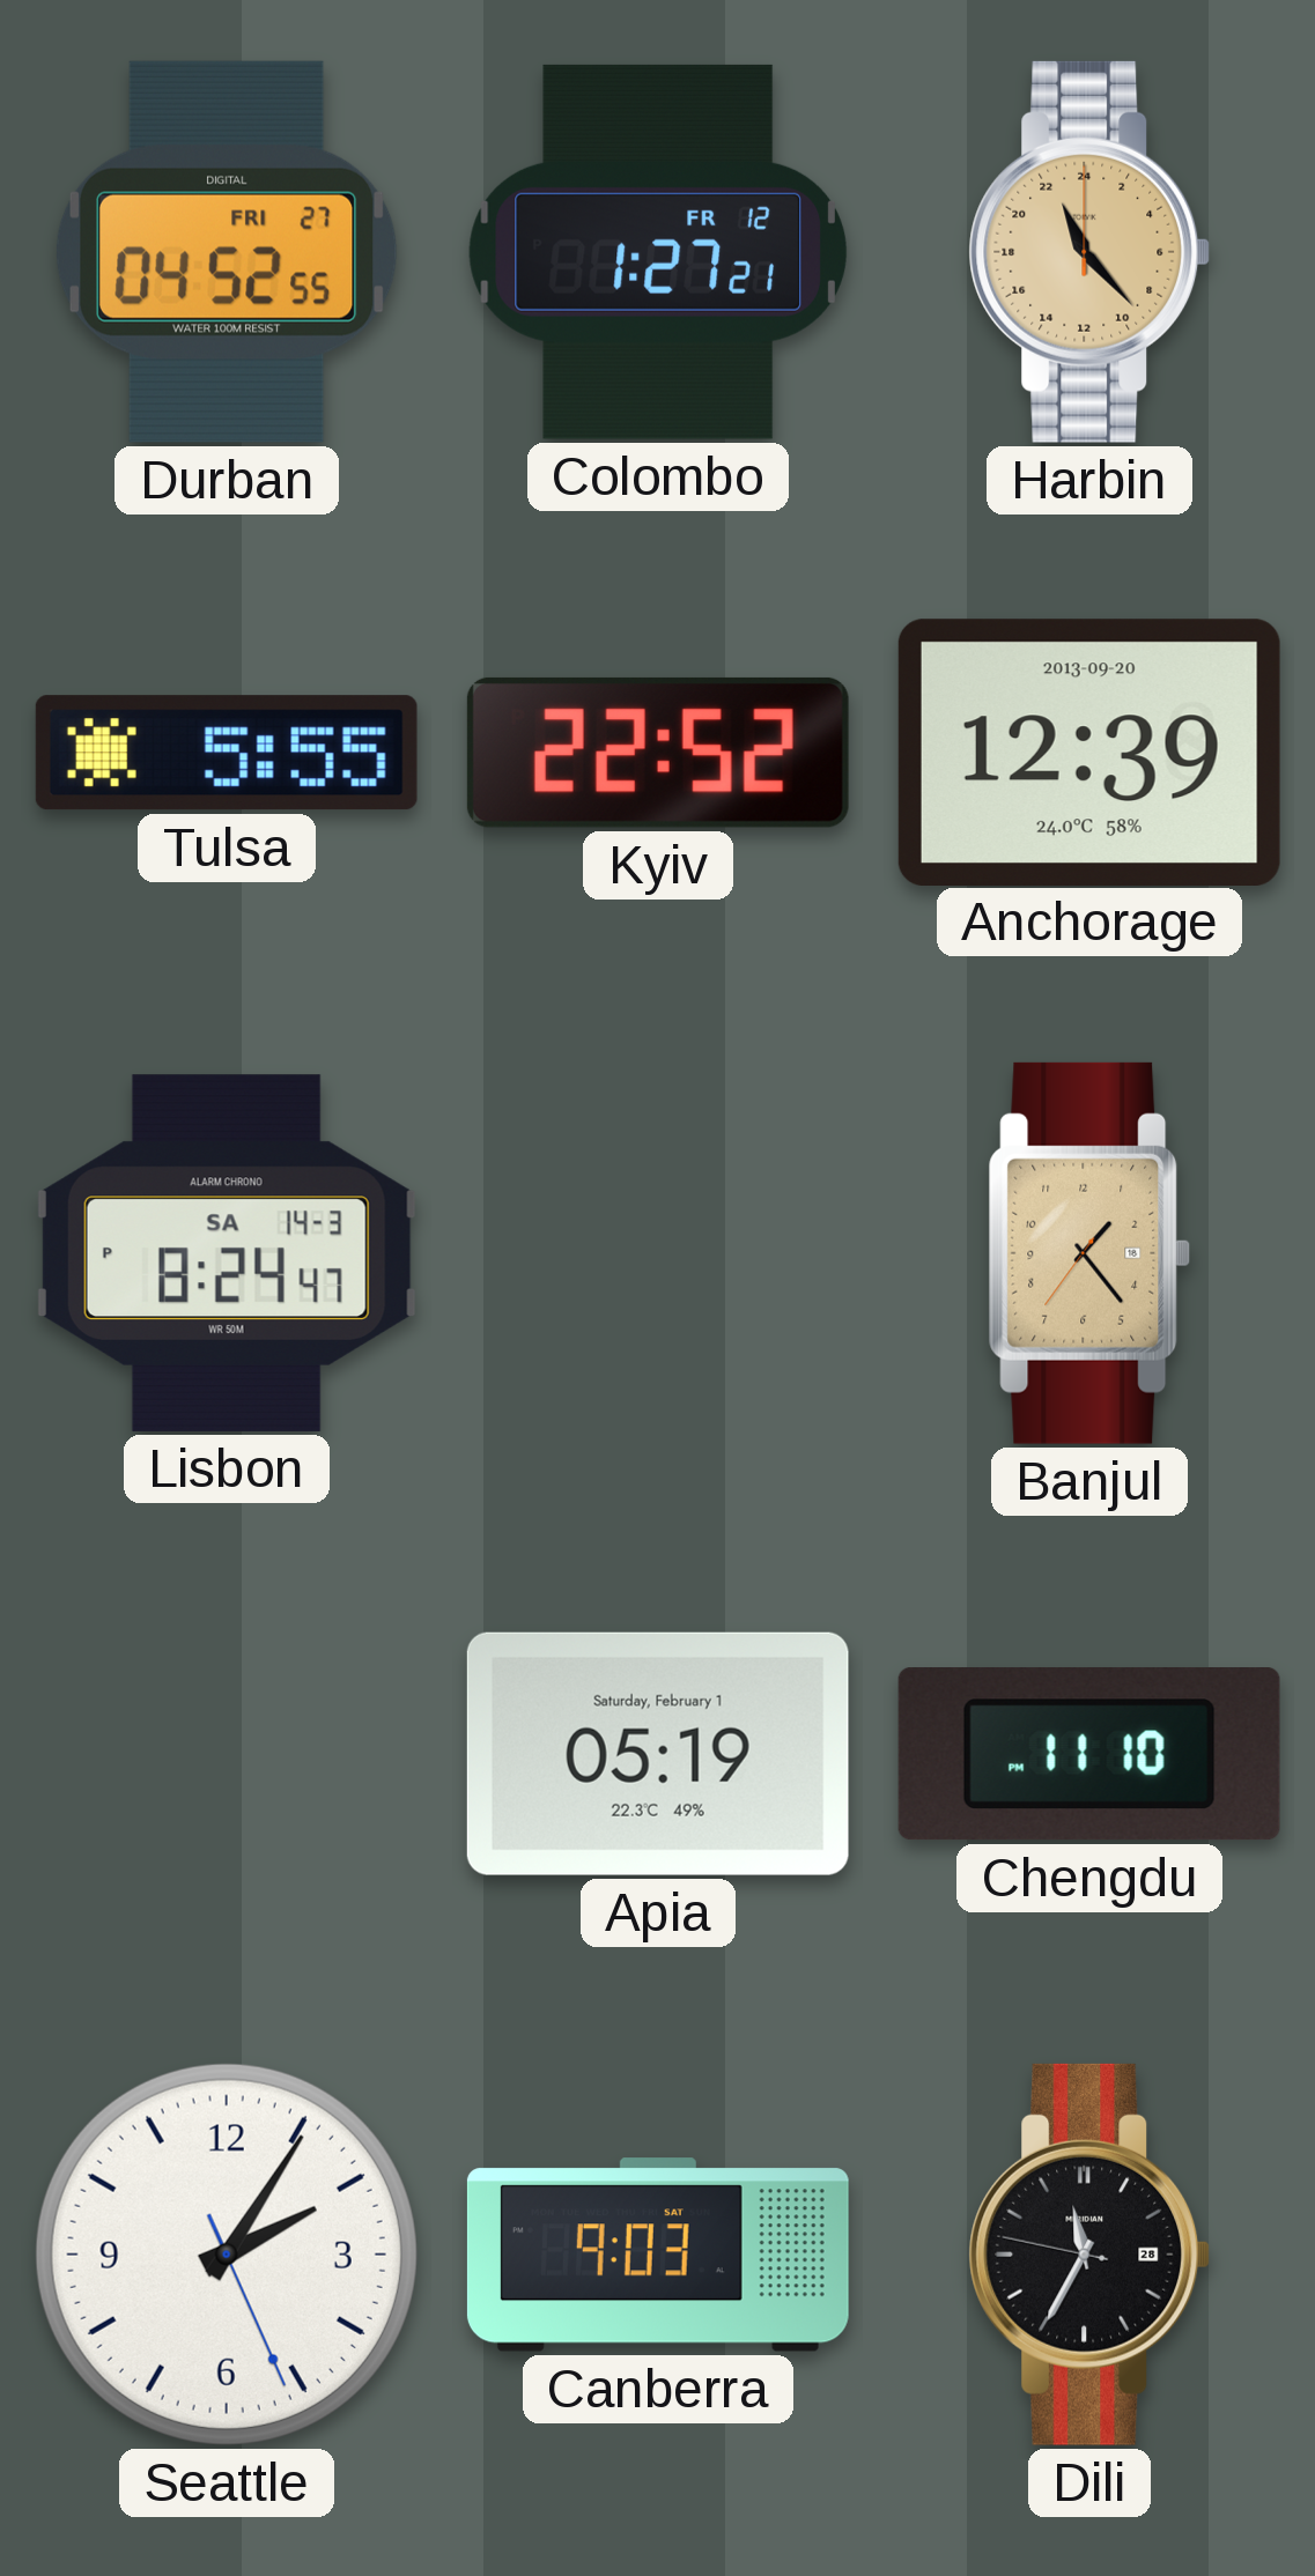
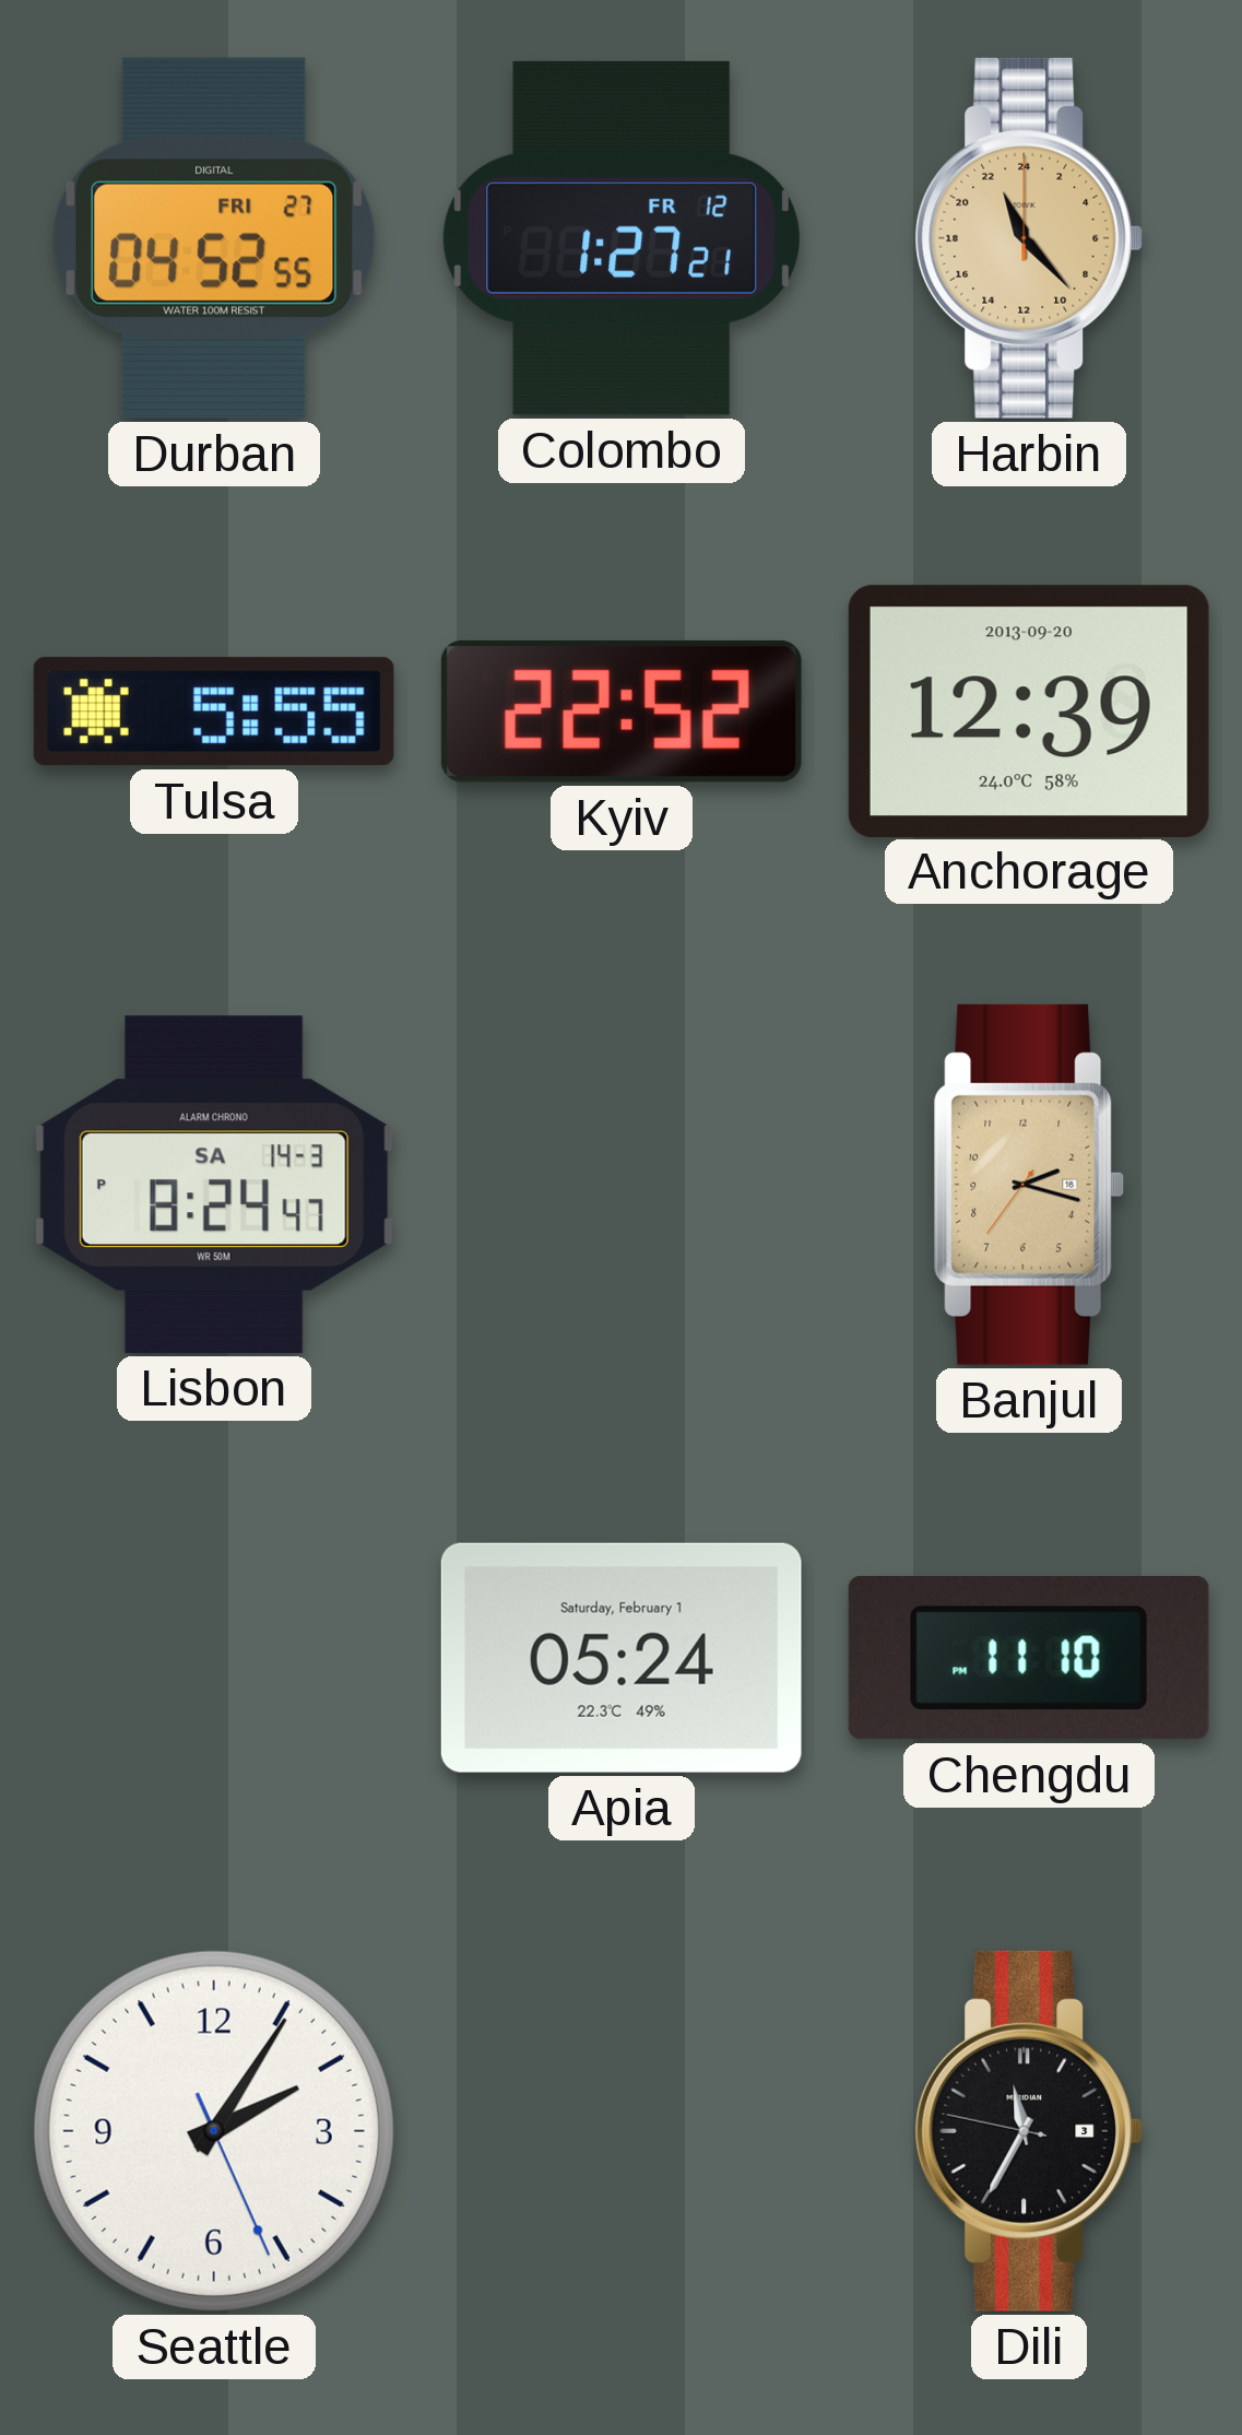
Banjul: 1:23 -> 2:17 (1029, 1185)
Apia: 05:19 -> 05:24 (622, 1658)
Canberra: 9:03 -> none (658, 2255)
Dili date: 28 -> 3 (1029, 2131)
